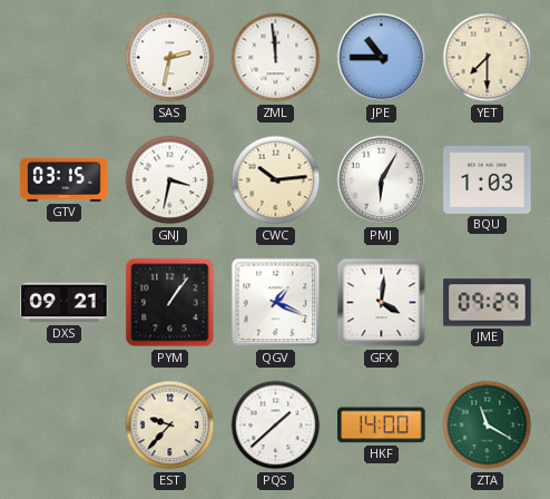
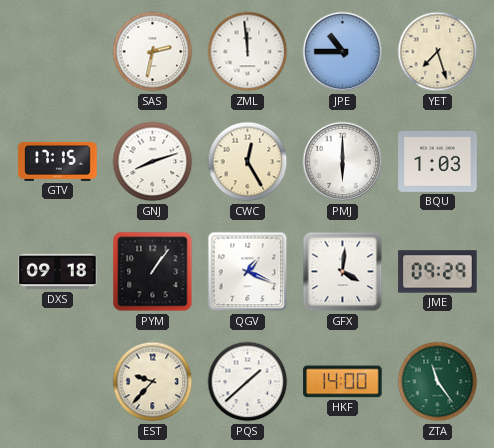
YET: 7:30 -> 7:27 (438, 52)
GTV: 03:15 -> 17:15 (58, 161)
GNJ: 3:32 -> 8:12 (153, 162)
CWC: 10:14 -> 12:25 (248, 162)
PMJ: 6:05 -> 6:00 (343, 162)
DXS: 09:21 -> 09:18 (58, 272)
ZTA: 11:20 -> 11:24 (438, 382)
